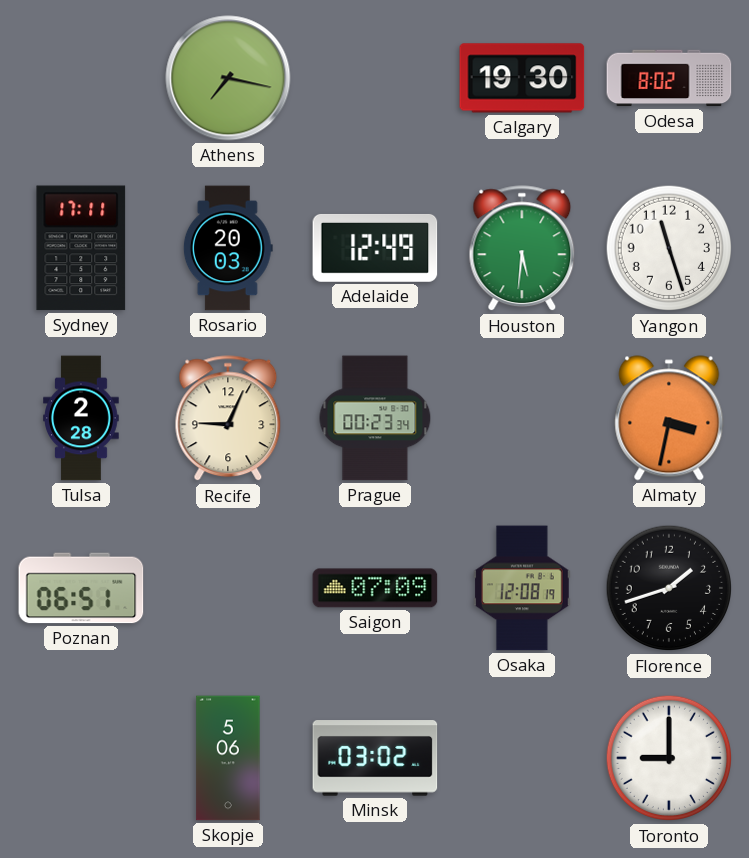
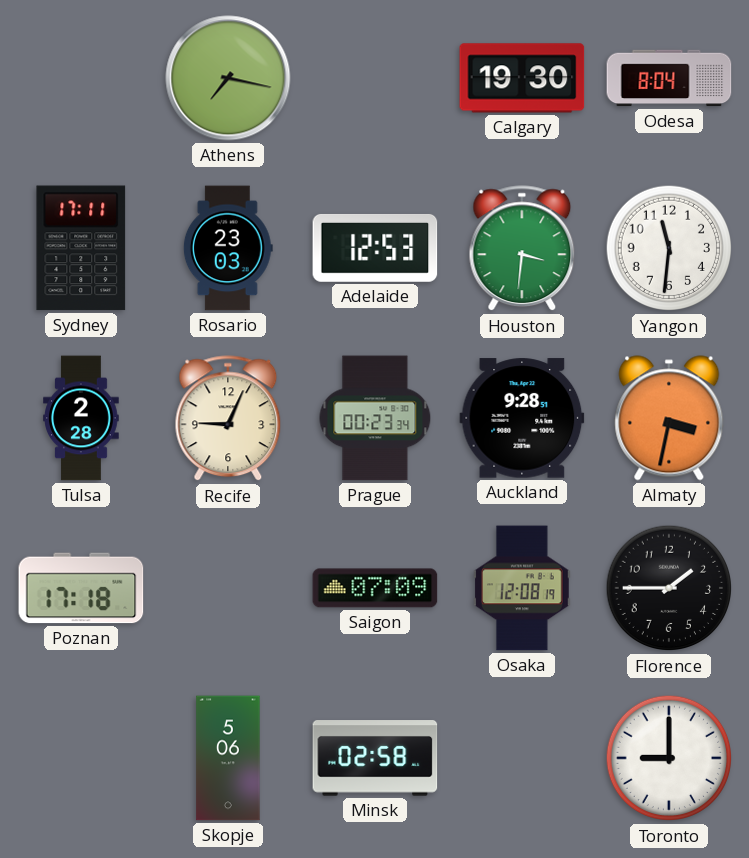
Odesa: 8:02 -> 8:04 (669, 78)
Rosario: 20:03 -> 23:03 (228, 248)
Adelaide: 12:49 -> 12:53 (375, 248)
Houston: 5:31 -> 3:31 (522, 249)
Yangon: 11:27 -> 11:31 (669, 248)
Auckland: none -> 9:28 (522, 418)
Poznan: 06:51 -> 17:18 (81, 588)
Florence: 1:42 -> 1:45 (669, 588)
Minsk: 03:02 -> 02:58 (375, 758)
